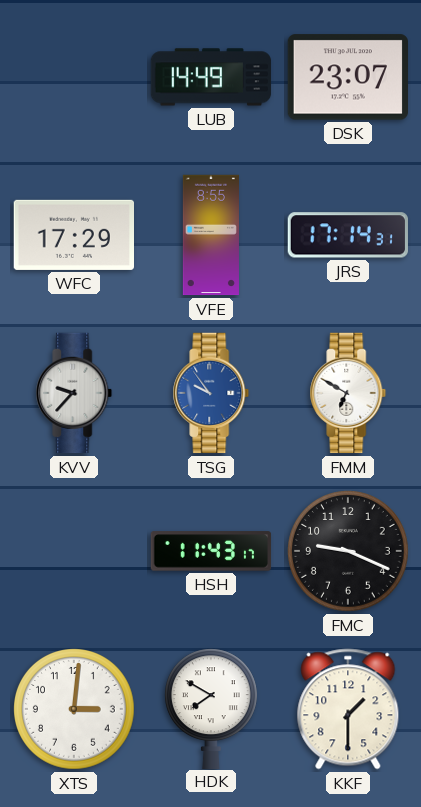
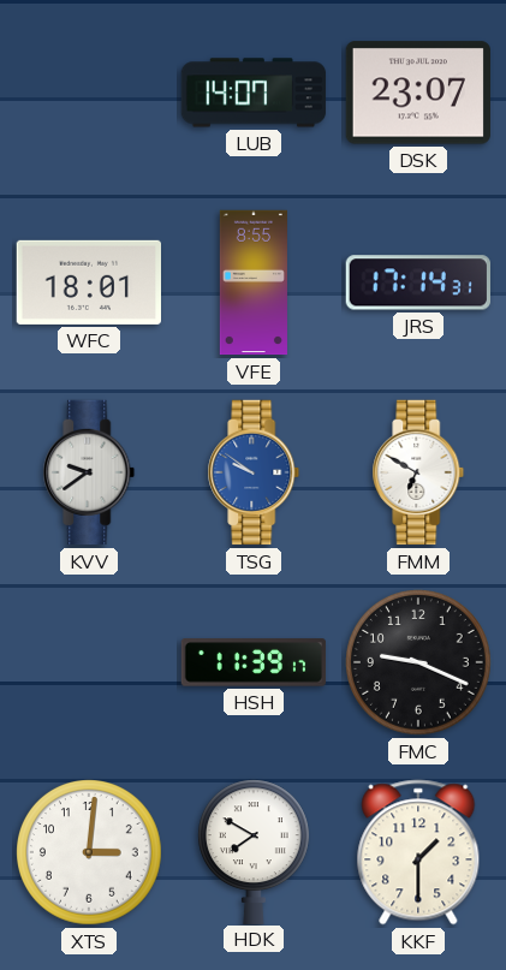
LUB: 14:49 -> 14:07 (254, 93)
WFC: 17:29 -> 18:01 (88, 282)
KVV: 9:37 -> 9:39 (89, 472)
TSG: 9:54 -> 9:51 (254, 472)
HSH: 11:43 -> 11:39 (254, 662)
